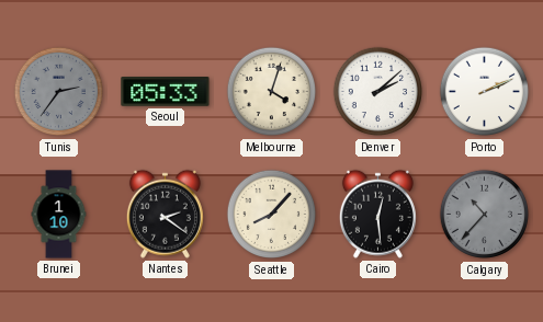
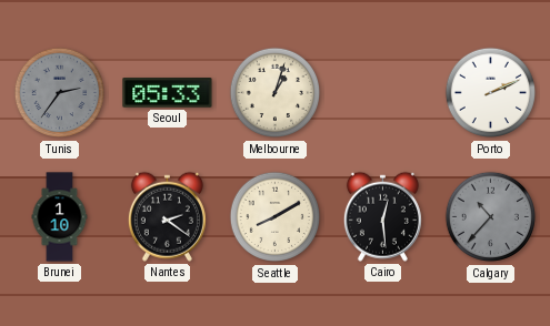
Melbourne: 4:03 -> 1:03 (276, 93)
Denver: 2:08 -> none (378, 92)
Seattle: 8:07 -> 8:10 (276, 217)
